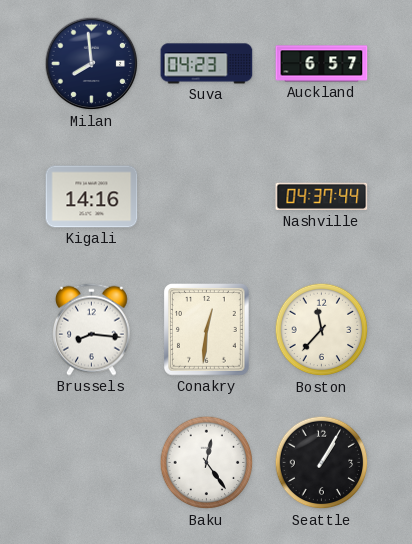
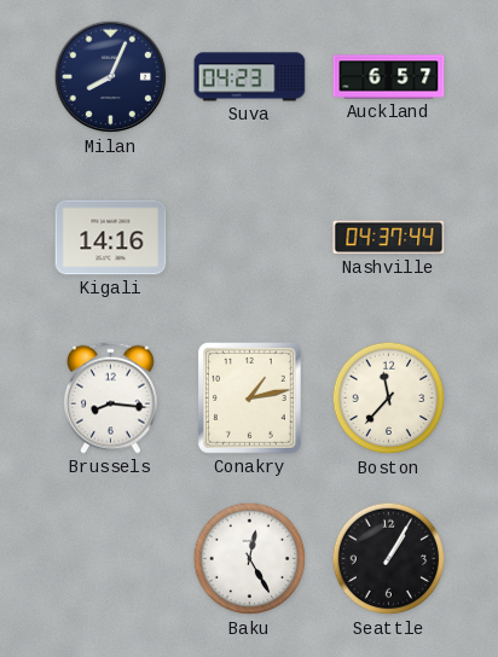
Milan: 7:59 -> 8:04 (111, 77)
Conakry: 12:31 -> 1:13 (250, 399)
Baku: 12:24 -> 12:25 (250, 559)
